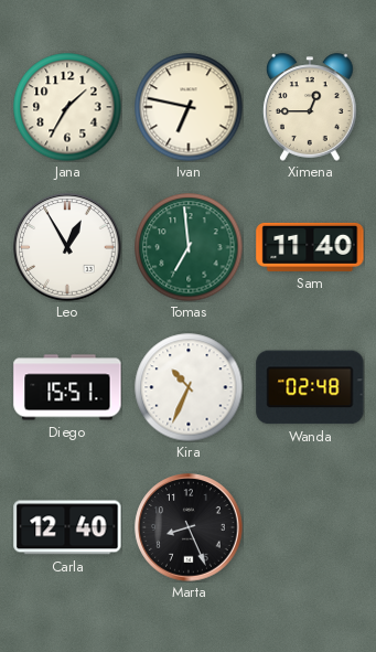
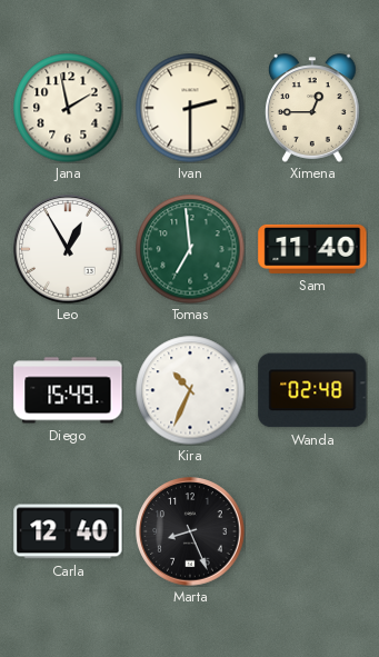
Jana: 1:35 -> 1:58 (68, 108)
Ivan: 6:47 -> 2:30 (190, 108)
Diego: 15:51 -> 15:49 (68, 390)
